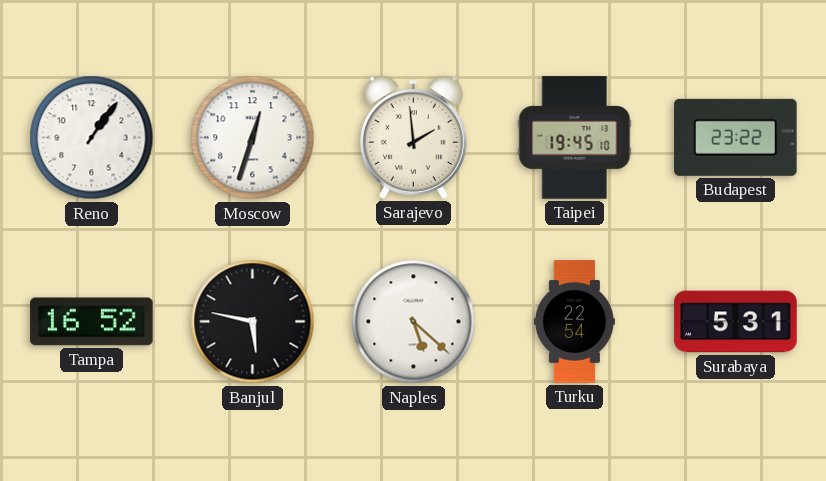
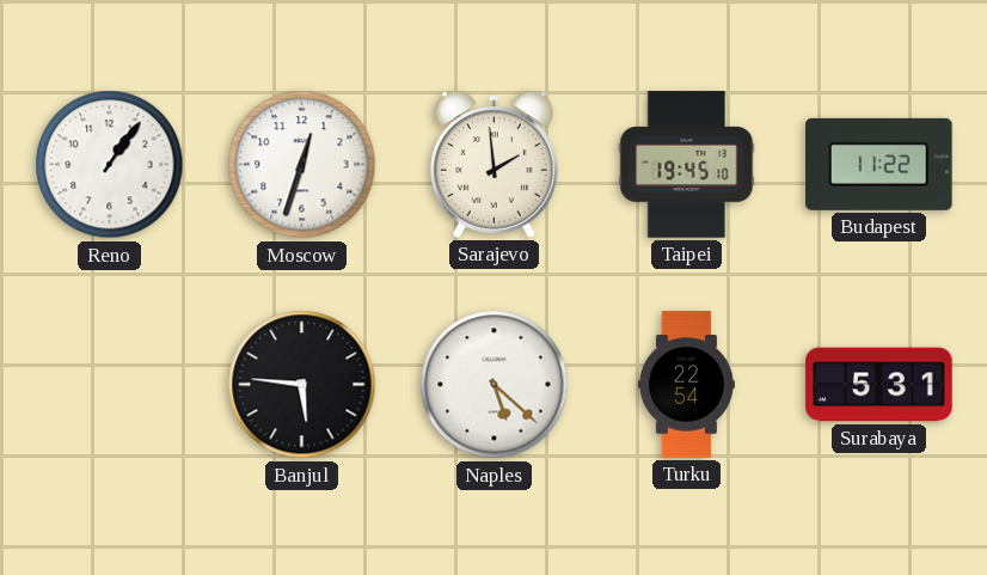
Budapest: 23:22 -> 11:22 (879, 164)
Tampa: 16:52 -> none (92, 322)
Banjul: 5:47 -> 5:46 (302, 385)
